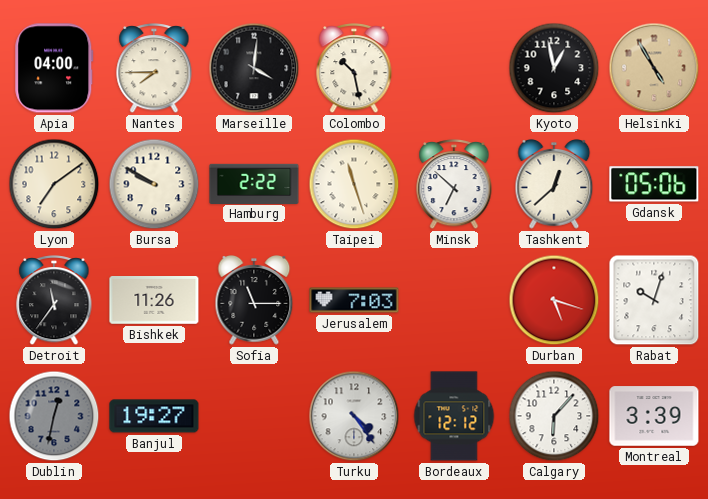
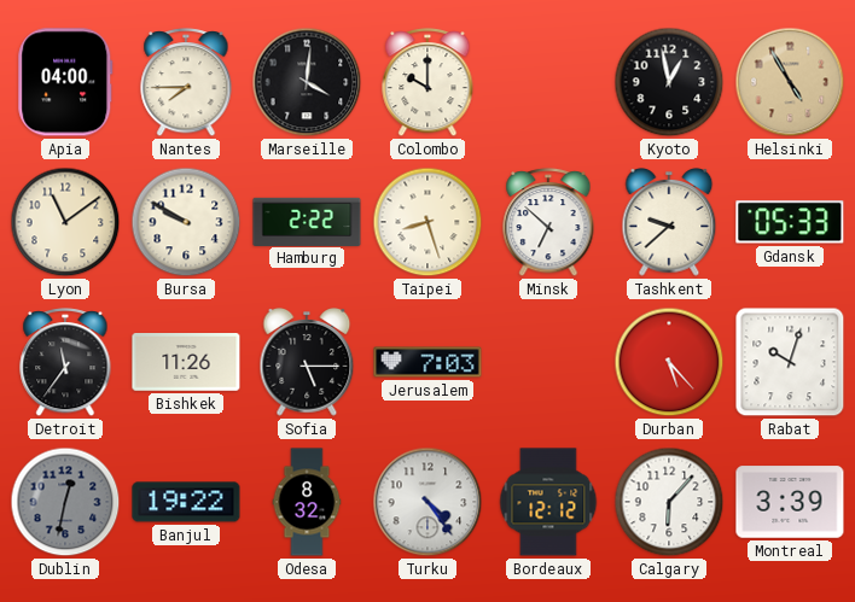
Colombo: 10:28 -> 10:00 (427, 83)
Lyon: 7:09 -> 11:09 (65, 222)
Taipei: 11:27 -> 8:27 (427, 222)
Tashkent: 12:38 -> 9:38 (669, 223)
Gdansk: 05:06 -> 05:33 (790, 222)
Sofia: 11:15 -> 5:15 (307, 363)
Durban: 5:18 -> 5:23 (669, 362)
Banjul: 19:27 -> 19:22 (186, 502)
Odesa: none -> 8:32 (307, 502)
